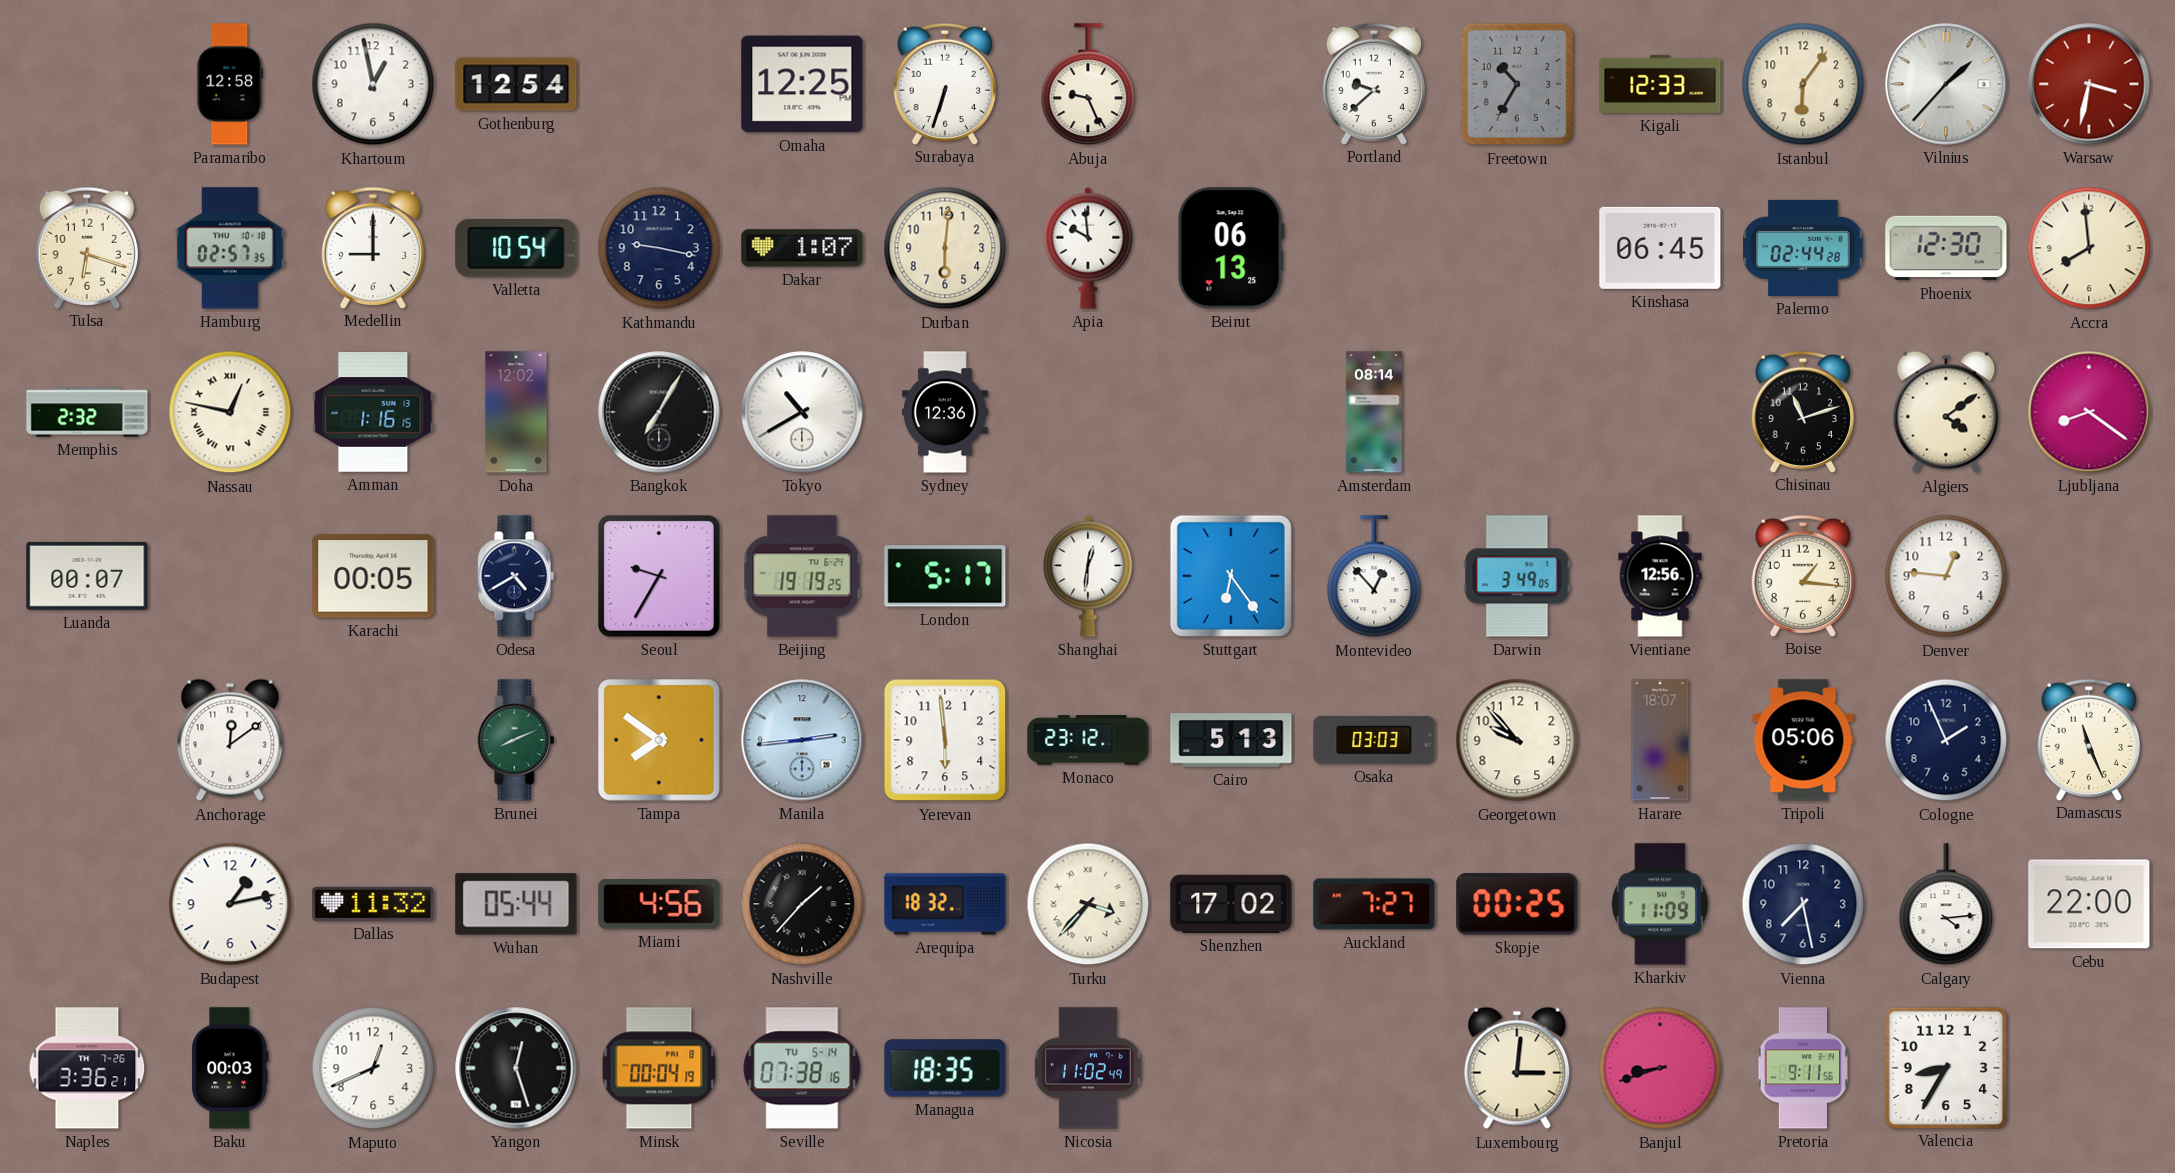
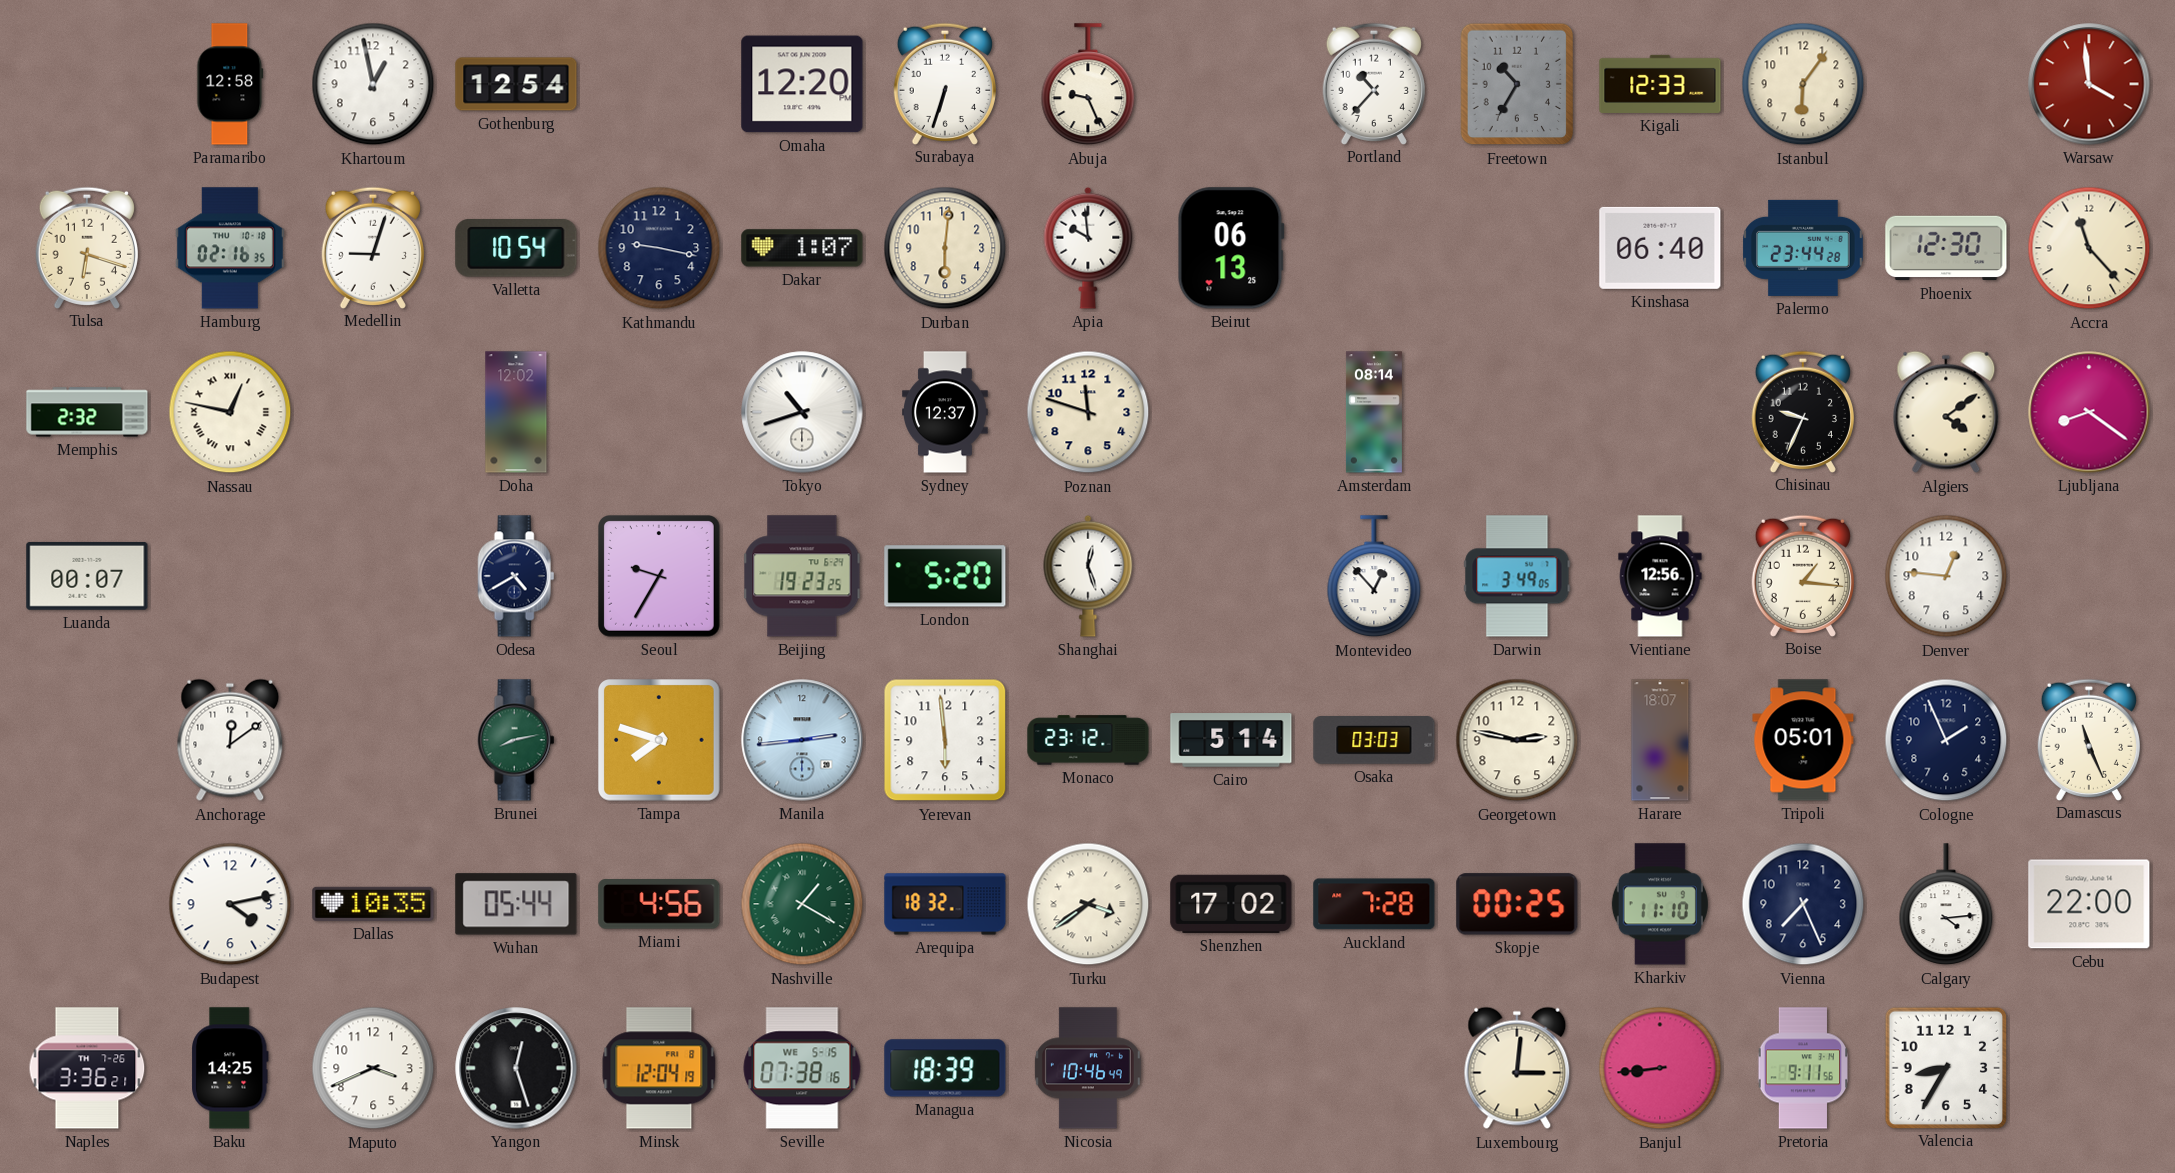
Omaha: 12:25 -> 12:20 (802, 84)
Portland: 9:38 -> 10:37 (1374, 83)
Vilnius: 1:37 -> none (1946, 84)
Warsaw: 3:32 -> 3:59 (2089, 84)
Hamburg: 02:57 -> 02:16 (230, 248)
Medellin: 9:00 -> 9:03 (373, 247)
Kinshasa: 06:45 -> 06:40 (1660, 248)
Palermo: 02:44 -> 23:44 (1803, 248)
Accra: 7:59 -> 11:23 (2089, 248)
Amman: 1:16 -> none (373, 412)
Bangkok: 7:05 -> none (659, 412)
Tokyo: 10:40 -> 10:42 (802, 412)
Sydney: 12:36 -> 12:37 (946, 412)
Poznan: none -> 11:48 (1088, 412)
Chisinau: 11:12 -> 9:34 (1803, 411)
Karachi: 00:05 -> none (373, 576)
Beijing: 19:19 -> 19:23 (802, 576)
London: 5:17 -> 5:20 (945, 576)
Shanghai: 12:31 -> 12:27 (1088, 576)
Stuttgart: 6:24 -> none (1231, 576)
Brunei: 8:11 -> 8:13 (516, 740)
Tampa: 7:51 -> 7:48 (660, 741)
Cairo: 5:13 -> 5:14 (1231, 740)
Georgetown: 9:53 -> 2:47 (1517, 740)
Tripoli: 05:06 -> 05:01 (1803, 740)
Budapest: 1:13 -> 4:13 (230, 904)
Dallas: 11:32 -> 10:35 (373, 904)
Nashville: 1:37 -> 1:20 (802, 904)
Nashville dial: black -> green (802, 904)
Turku: 3:37 -> 3:39 (1088, 904)
Auckland: 7:27 -> 7:28 (1374, 904)
Kharkiv: 11:09 -> 11:10 (1660, 904)
Vienna: 7:28 -> 7:26 (1803, 904)
Baku: 00:03 -> 14:25 (230, 1068)
Maputo: 12:41 -> 3:41 (373, 1068)
Minsk: 00:04 -> 12:04 (659, 1068)
Seville date: TU 5-14 -> WE 5-15 (802, 1068)
Managua: 18:35 -> 18:39 (945, 1068)
Nicosia: 11:02 -> 10:46 (1088, 1068)
Banjul: 8:42 -> 8:44 (1660, 1068)
